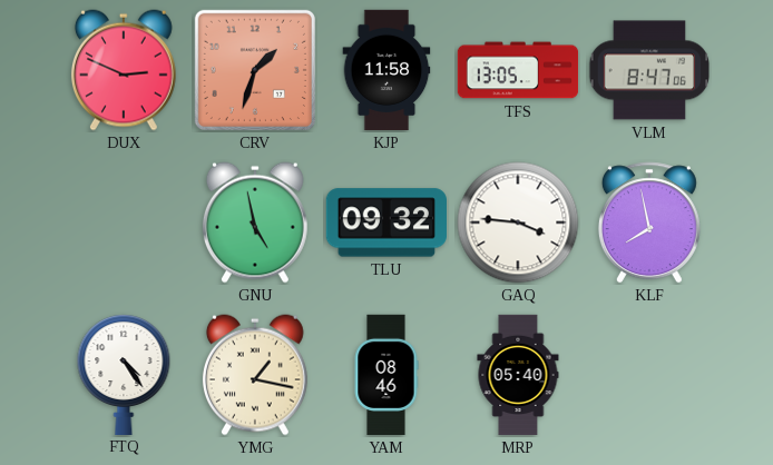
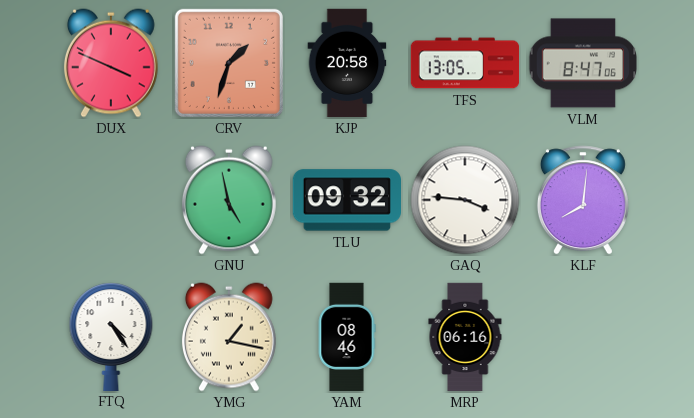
DUX: 2:49 -> 3:49 (111, 63)
KJP: 11:58 -> 20:58 (347, 63)
KLF: 7:58 -> 8:01 (583, 200)
MRP: 05:40 -> 06:16 (465, 337)
